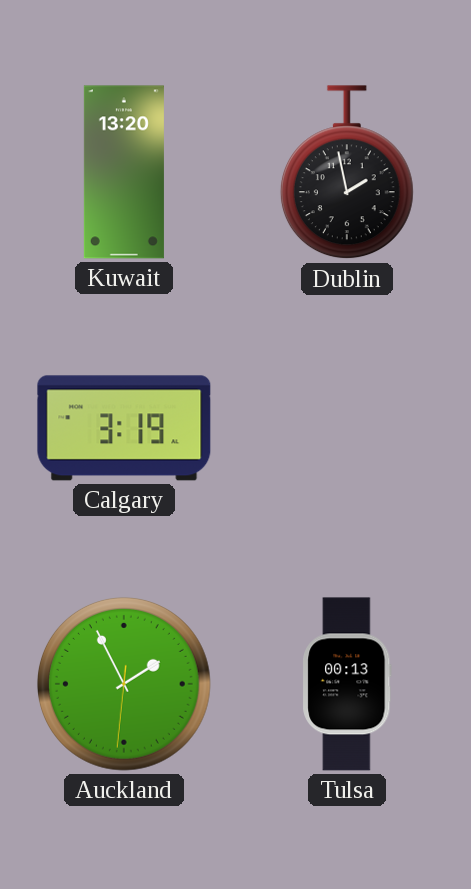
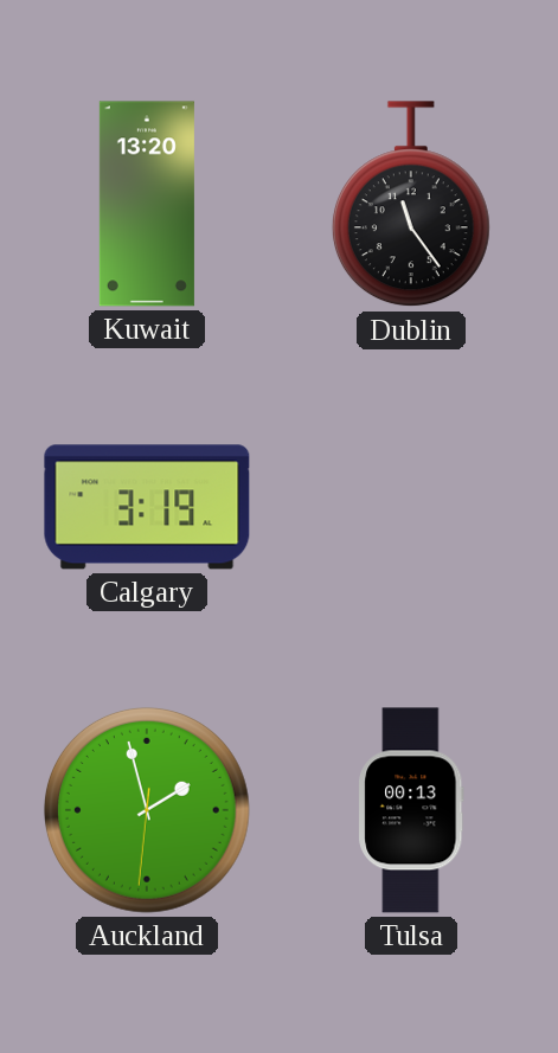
Dublin: 1:58 -> 11:24 (411, 205)
Auckland: 1:55 -> 1:57 (147, 810)
